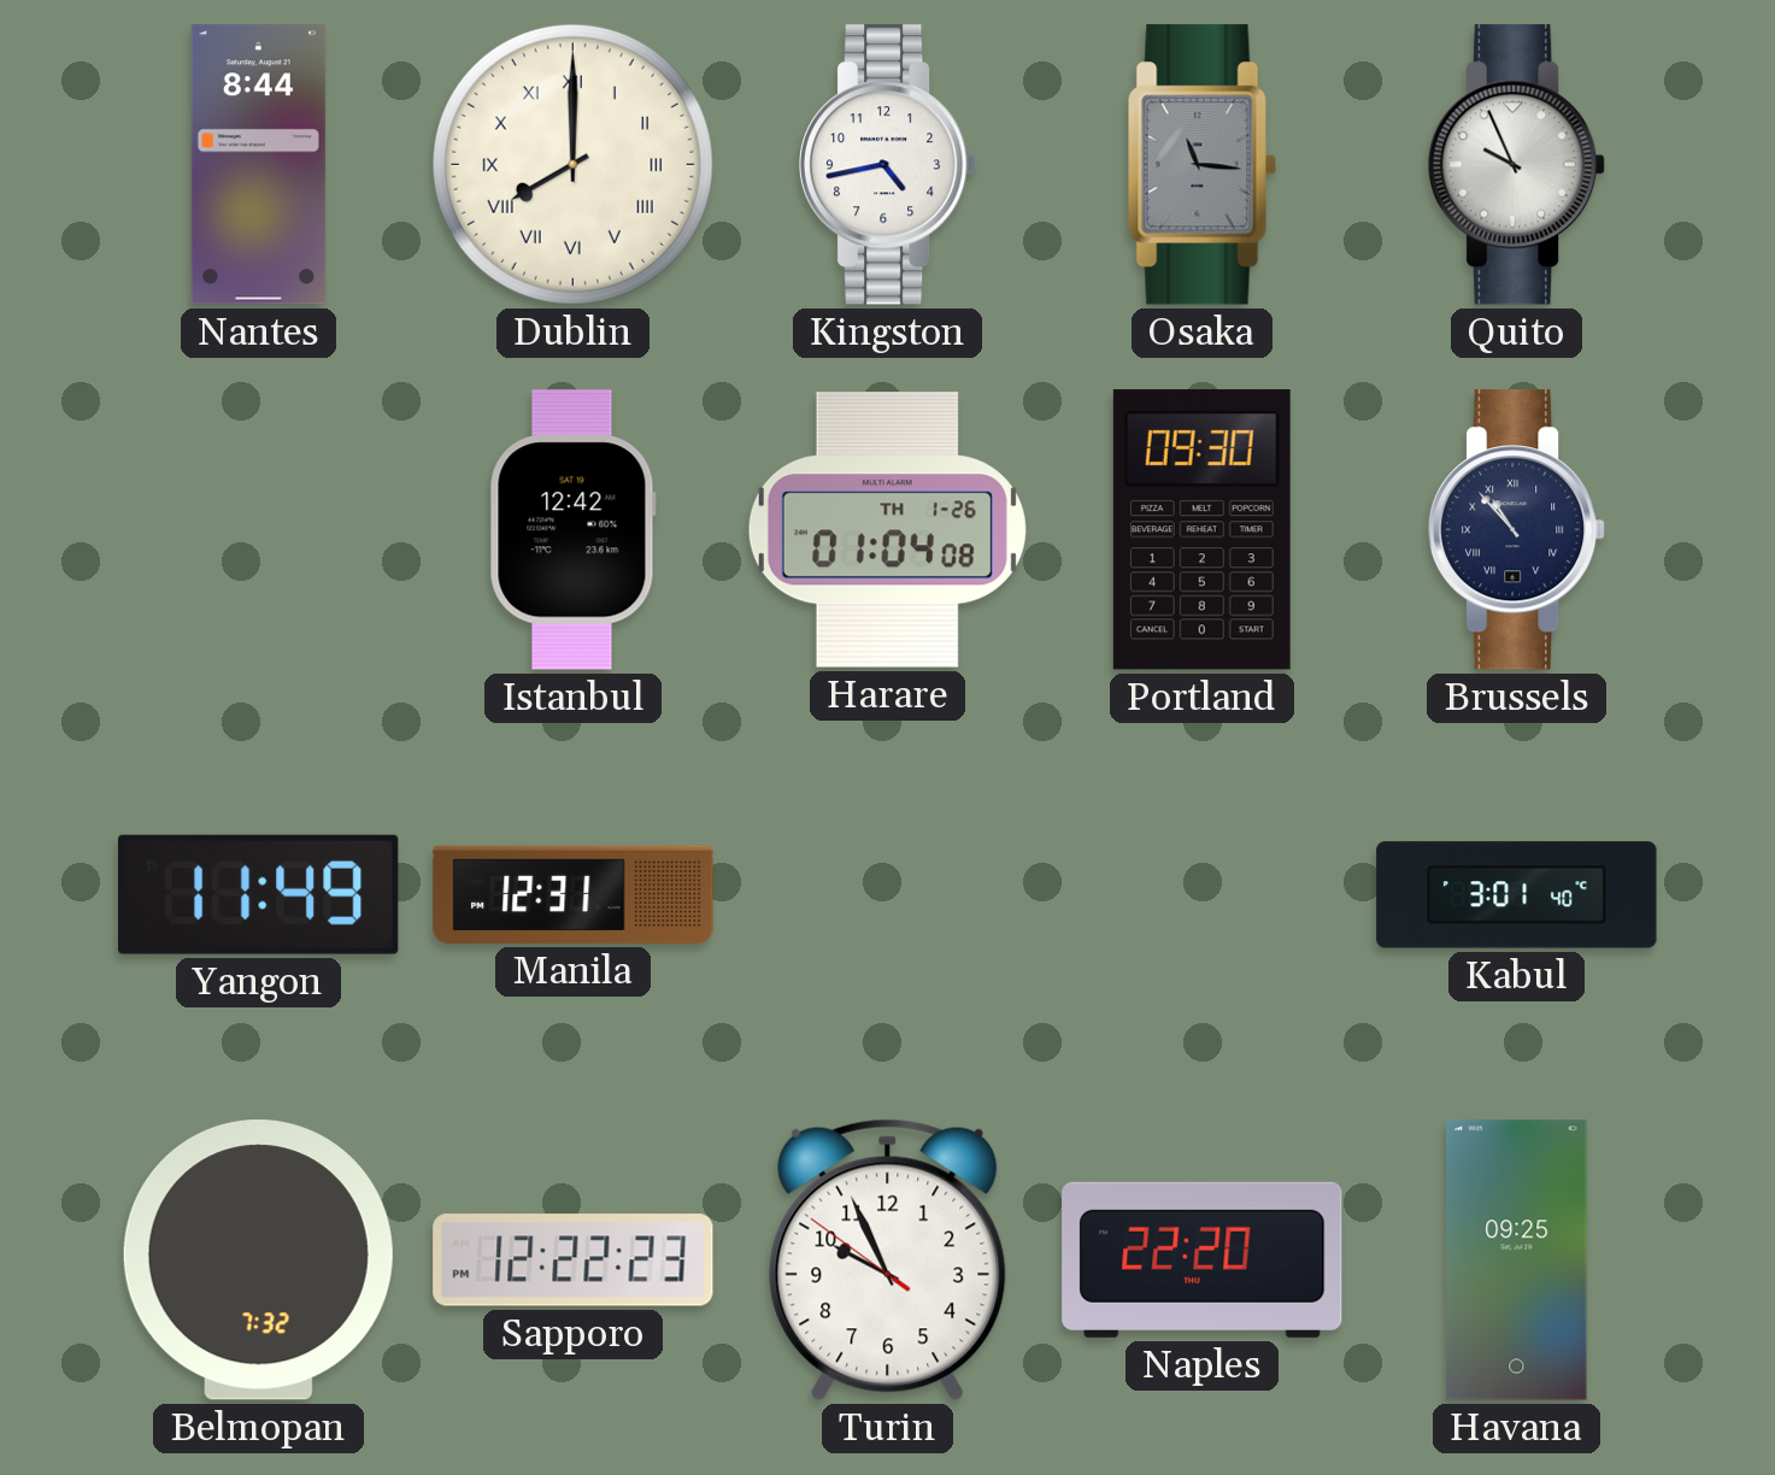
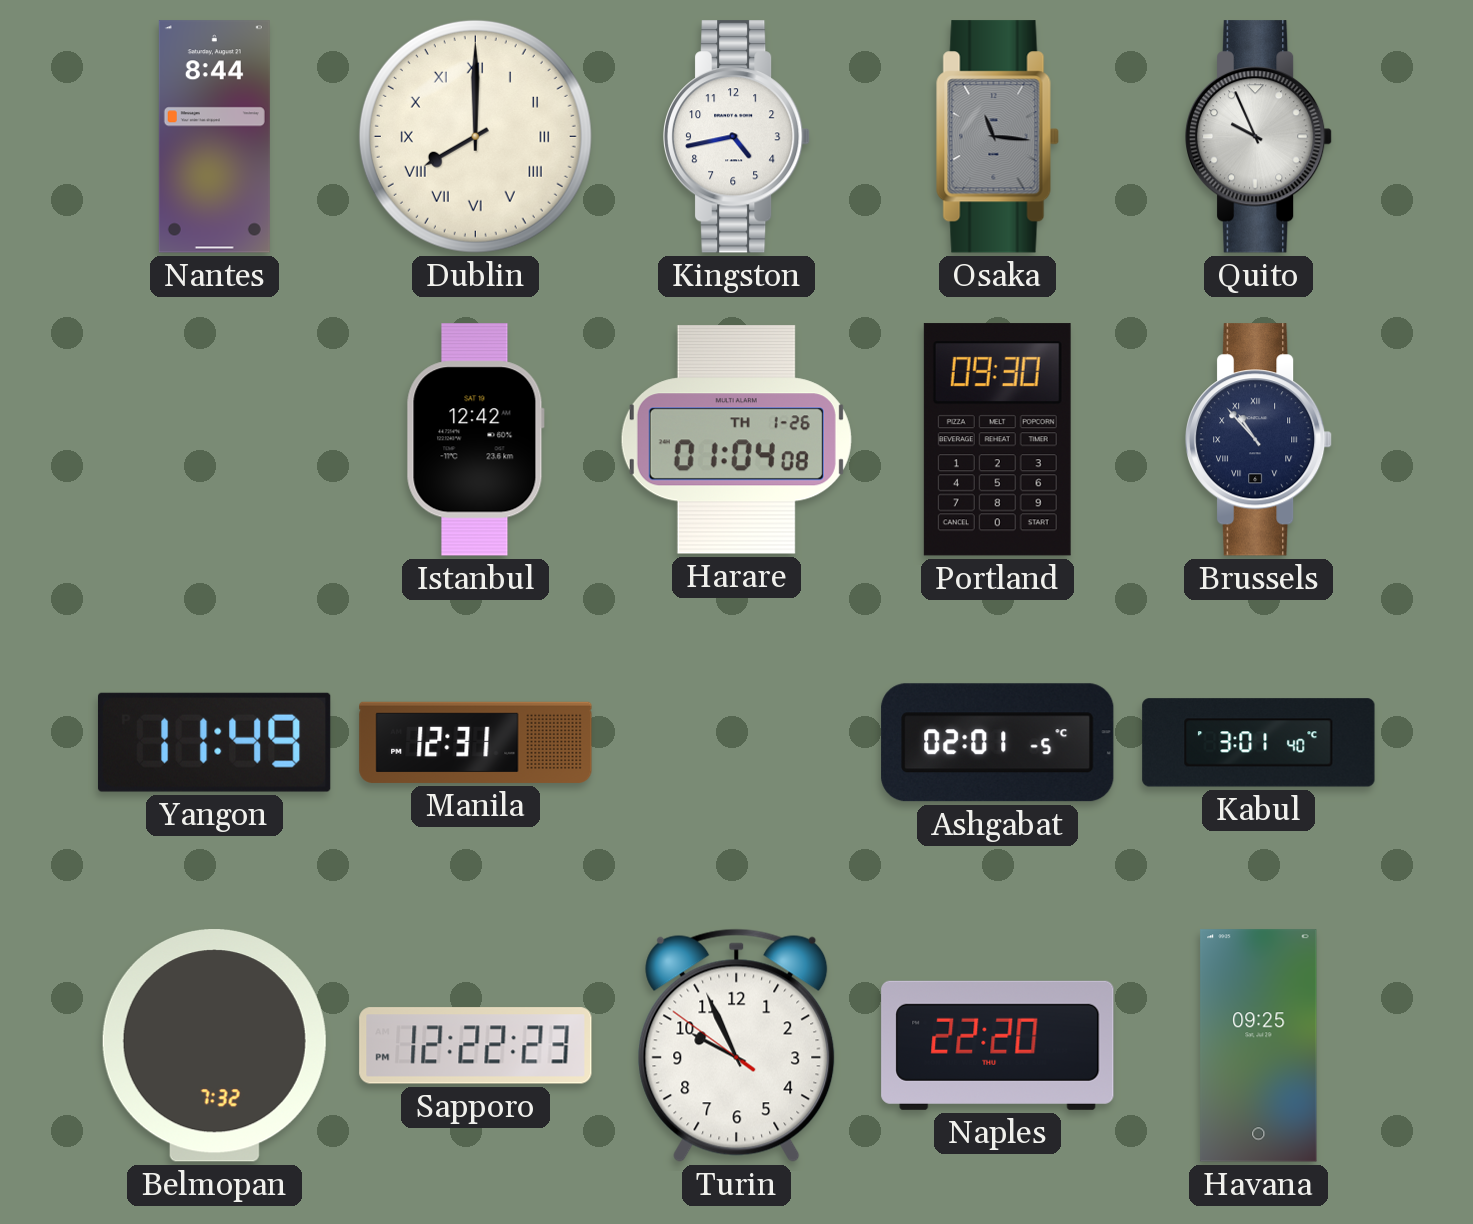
Ashgabat: none -> 02:01 (998, 743)
